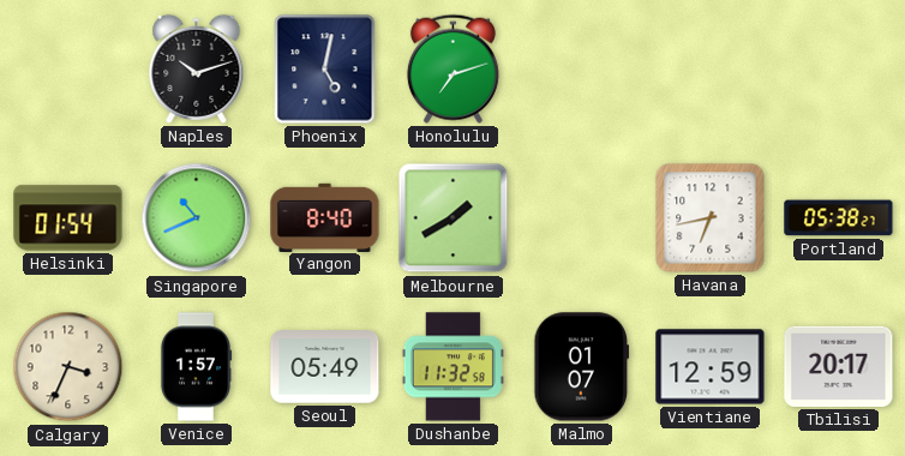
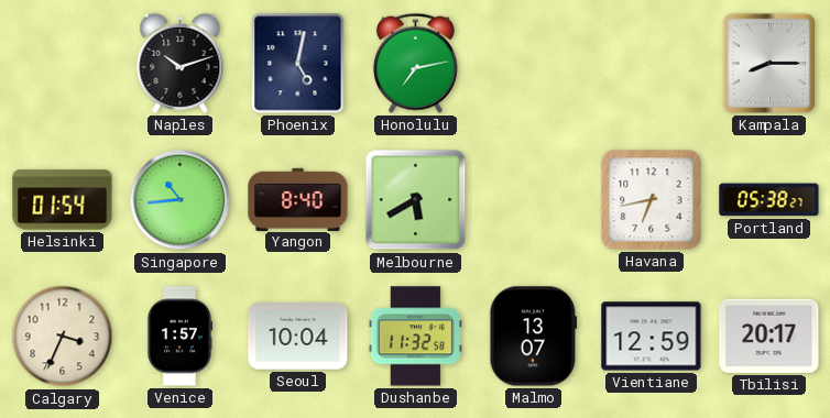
Honolulu: 7:12 -> 7:13 (415, 63)
Kampala: none -> 8:15 (768, 63)
Singapore: 10:41 -> 10:44 (181, 200)
Melbourne: 1:40 -> 5:40 (416, 200)
Seoul: 05:49 -> 10:04 (298, 337)
Malmo: 01:07 -> 13:07 (534, 337)
